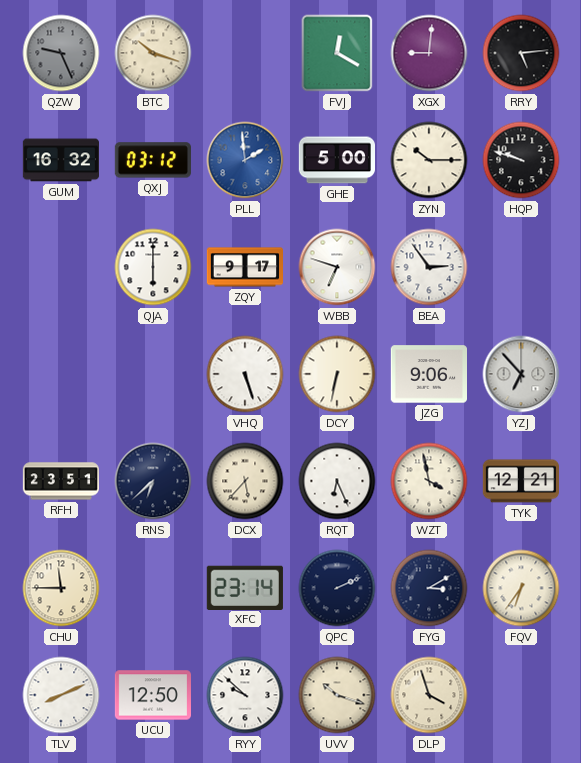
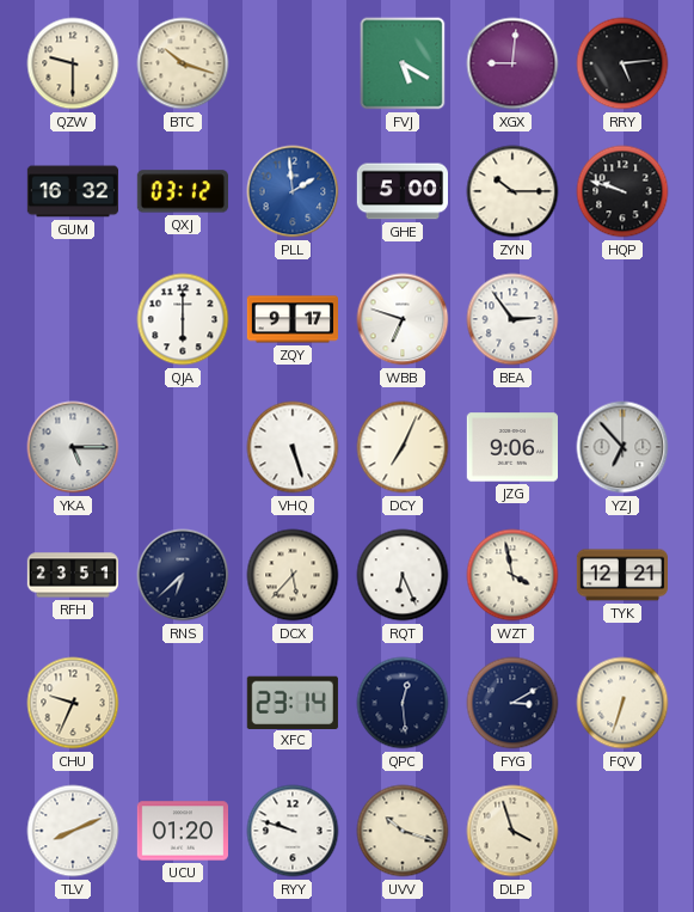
QZW: 9:26 -> 9:30 (73, 63)
QZW dial: grey -> cream (73, 63)
FVJ: 12:20 -> 5:20 (403, 63)
YKA: none -> 5:15 (73, 447)
DCY: 6:32 -> 7:04 (403, 447)
CHU: 11:45 -> 9:34 (73, 703)
QPC: 2:11 -> 12:29 (403, 703)
FQV: 6:36 -> 6:33 (622, 703)
UCU: 12:50 -> 01:20 (182, 831)
RYY: 9:52 -> 9:48 (293, 831)
